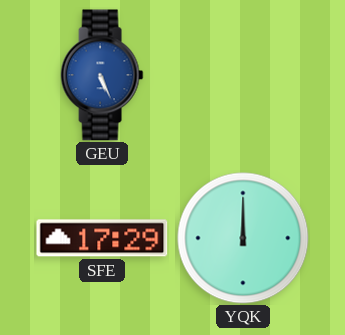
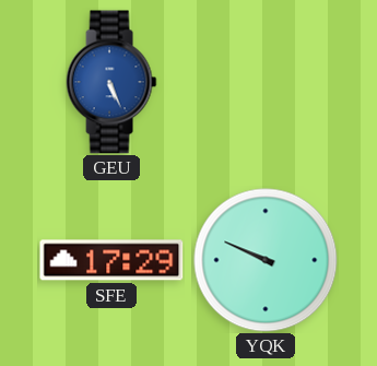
YQK: 12:00 -> 9:49 (266, 260)
